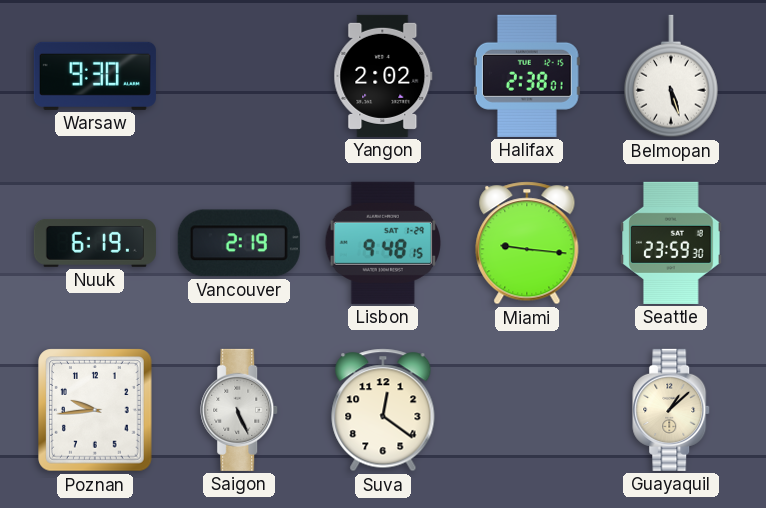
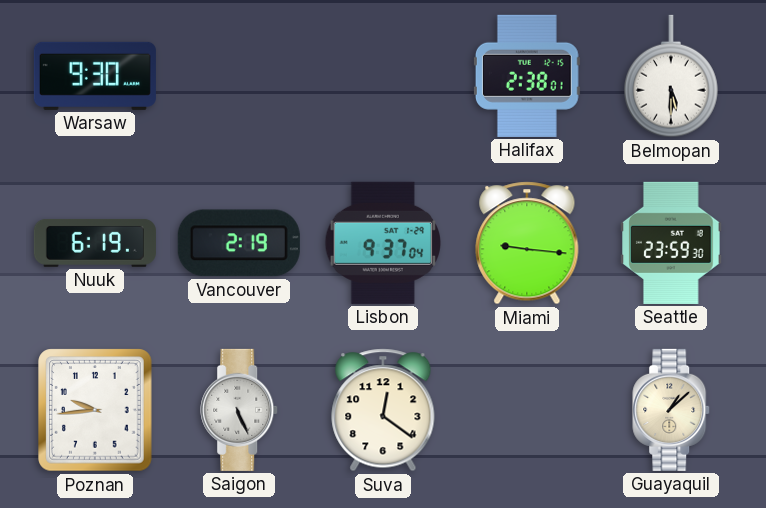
Yangon: 2:02 -> none (383, 76)
Belmopan: 5:27 -> 5:30 (672, 76)
Lisbon: 9:48 -> 9:37 (382, 243)
